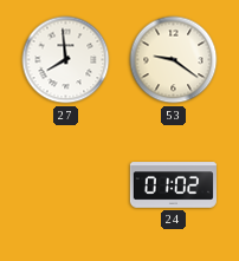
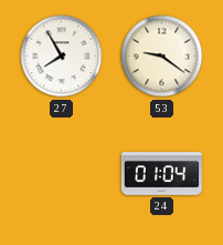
27: 7:59 -> 7:55 (62, 57)
24: 01:02 -> 01:04 (161, 174)
